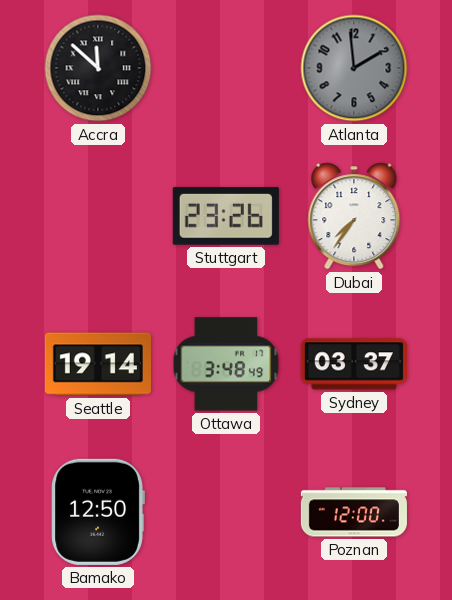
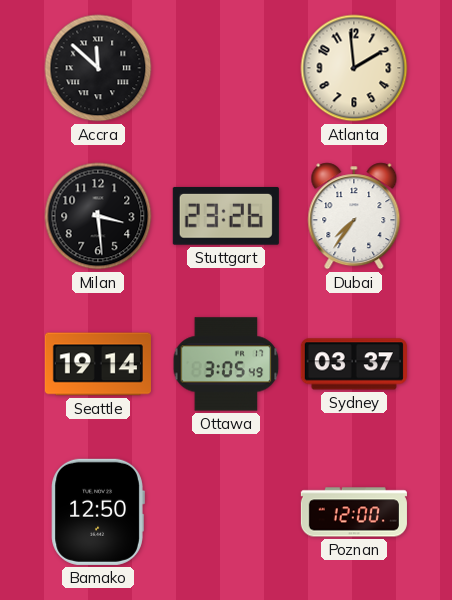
Atlanta dial: grey -> cream (354, 68)
Milan: none -> 3:29 (98, 216)
Ottawa: 3:48 -> 3:05 (226, 364)
